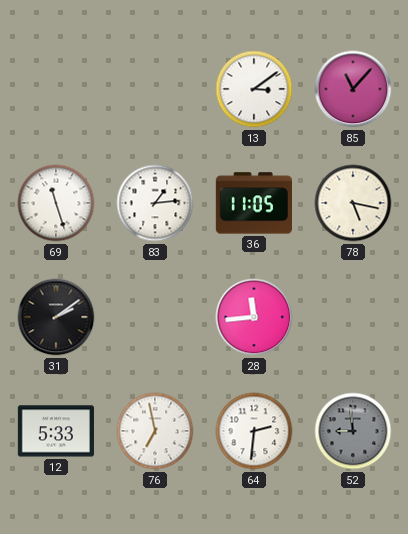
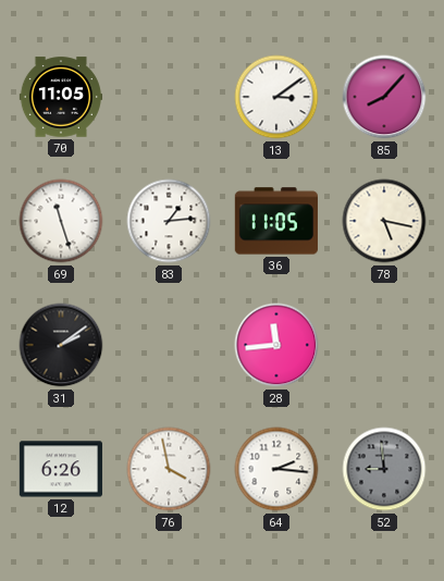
70: none -> 11:05 (60, 97)
85: 11:07 -> 8:07 (384, 97)
12: 5:33 -> 6:26 (61, 469)
76: 6:58 -> 3:58 (169, 469)
64: 2:31 -> 2:16 (276, 469)
